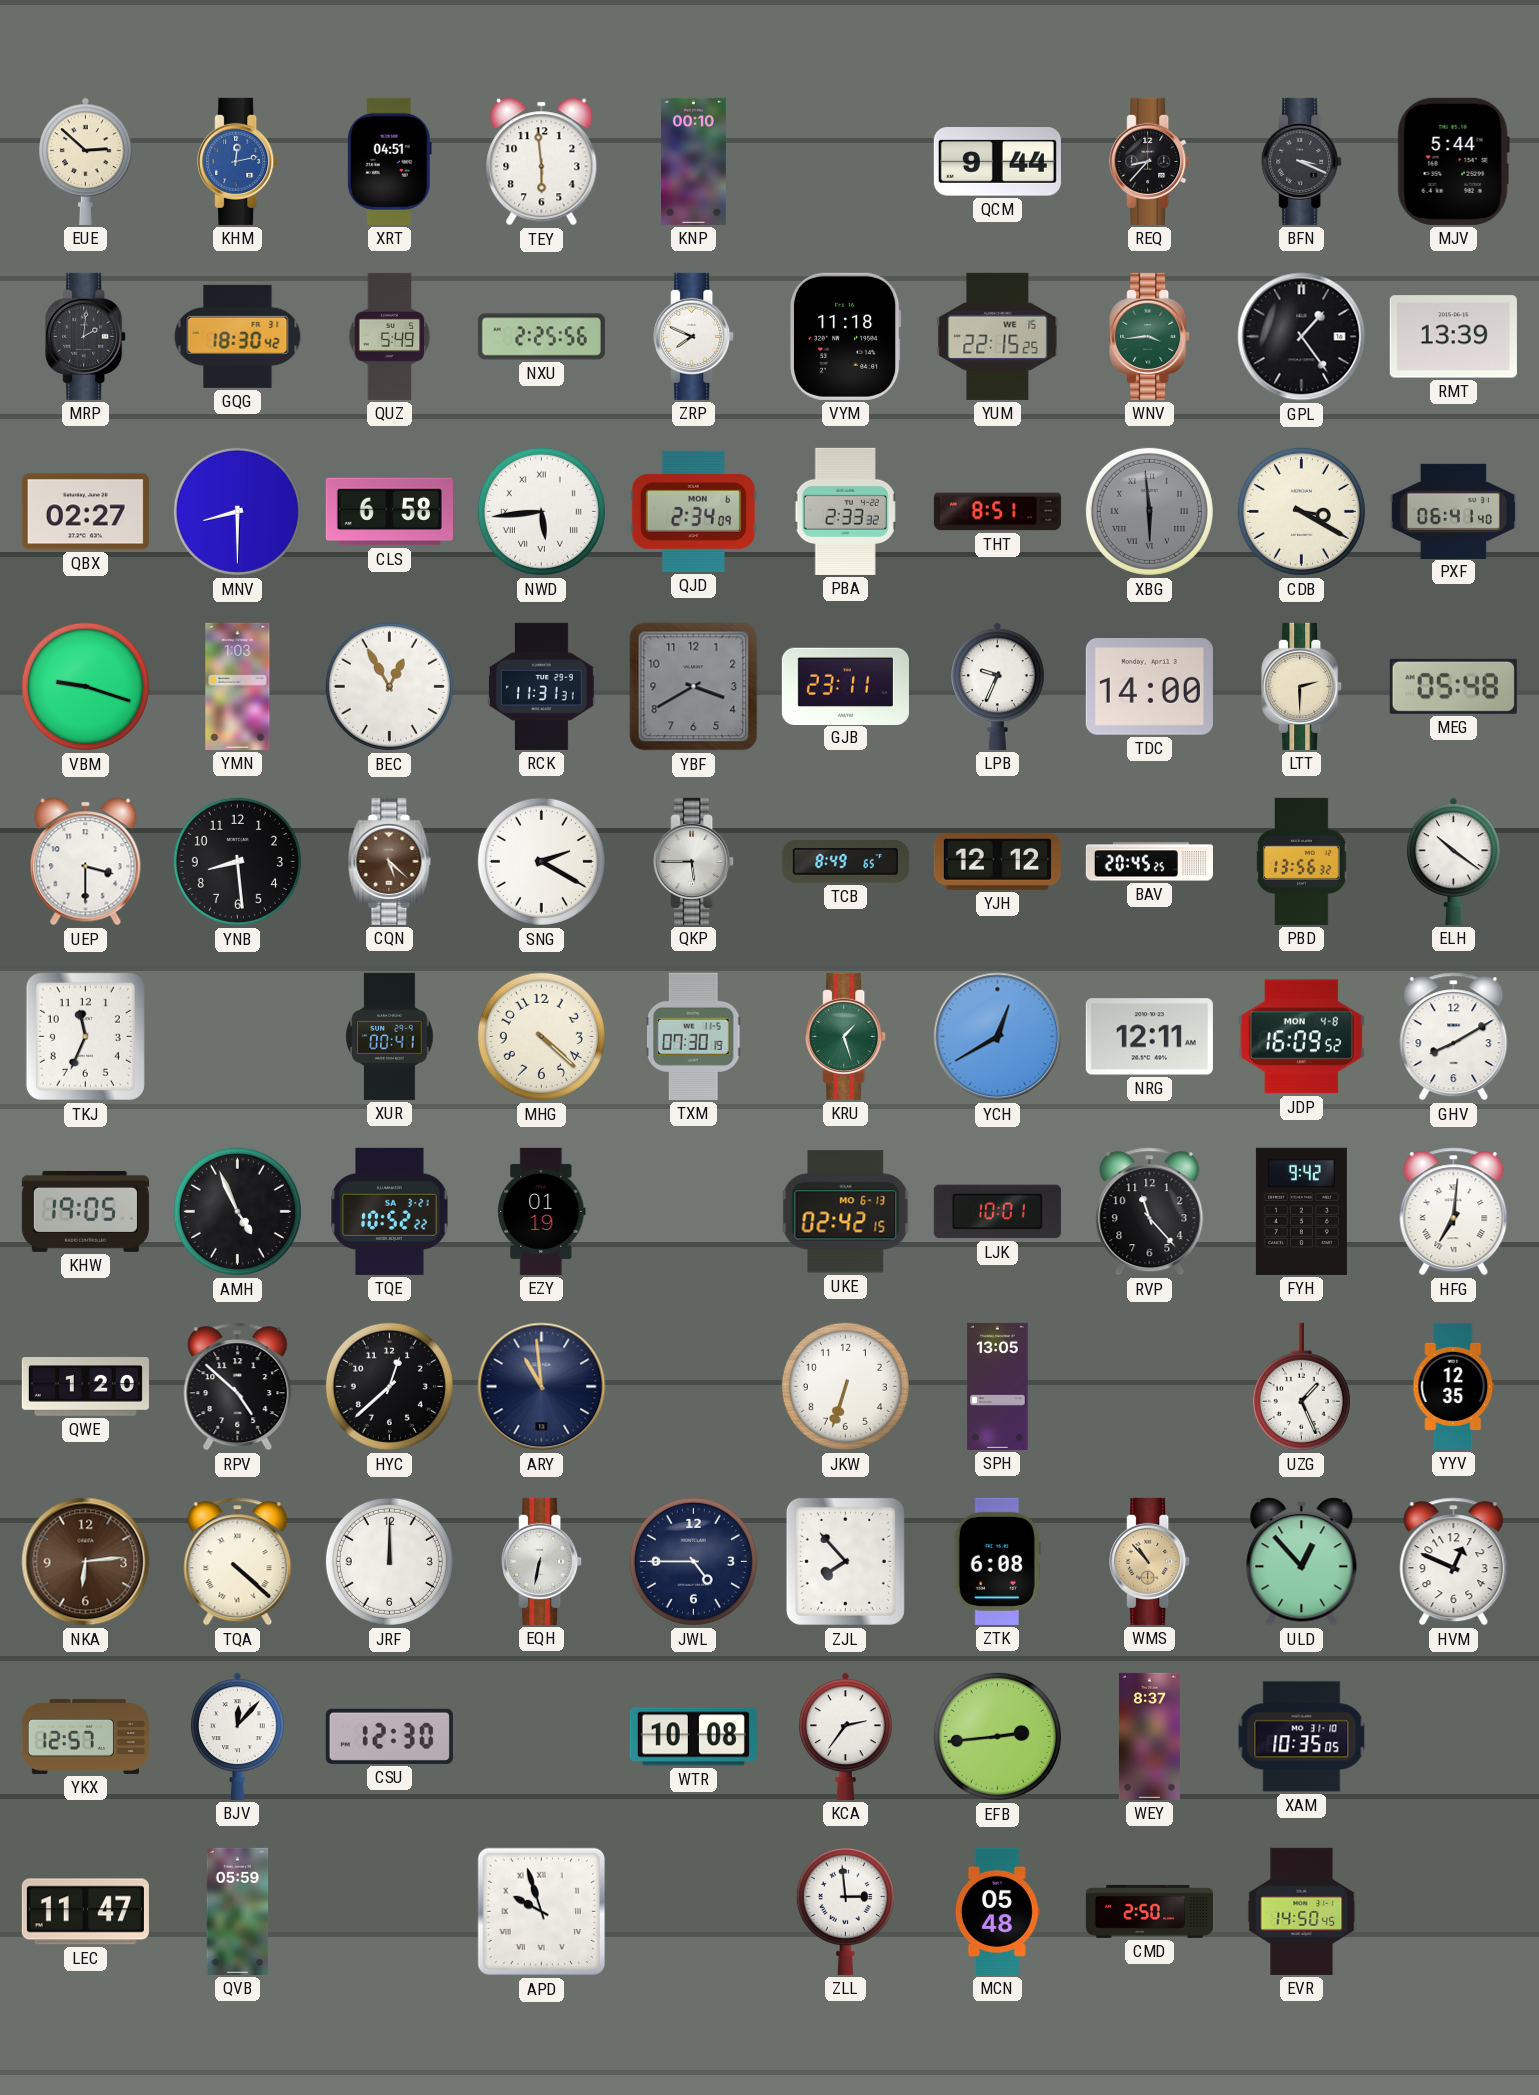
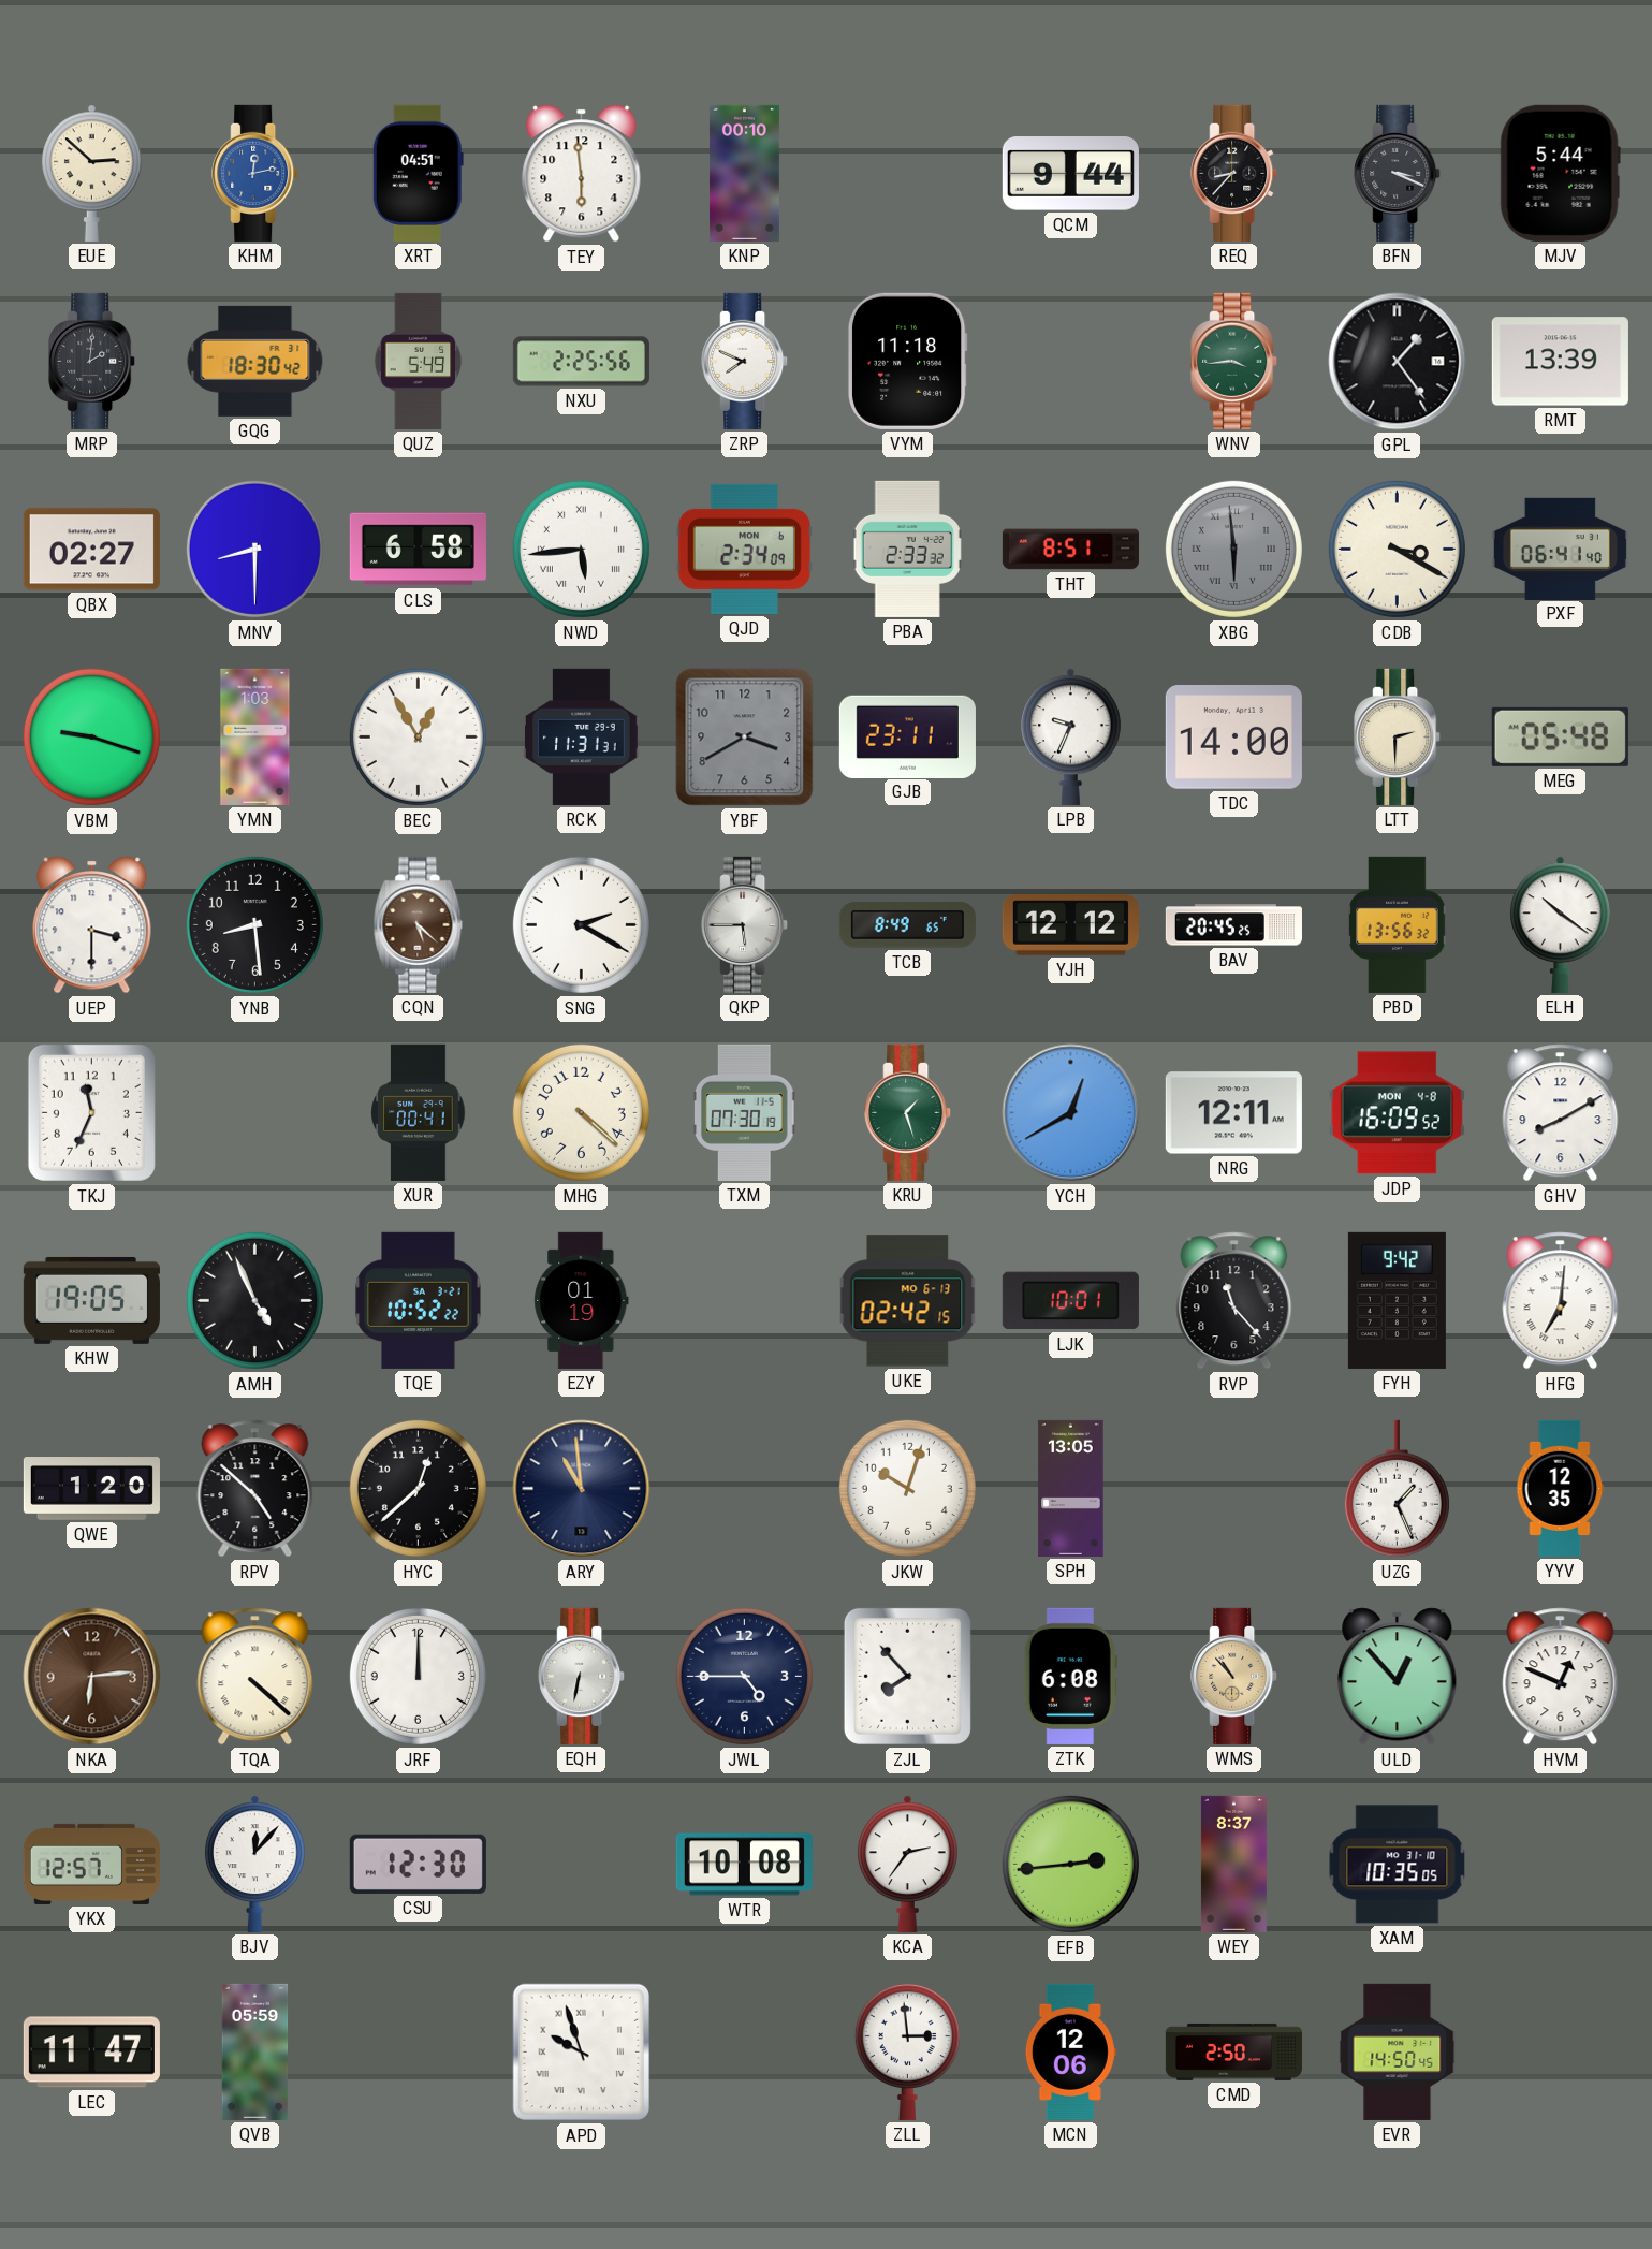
YUM: 22:15 -> none (998, 336)
JKW: 6:33 -> 10:03 (907, 1488)
MCN: 05:48 -> 12:06 (1070, 2051)
